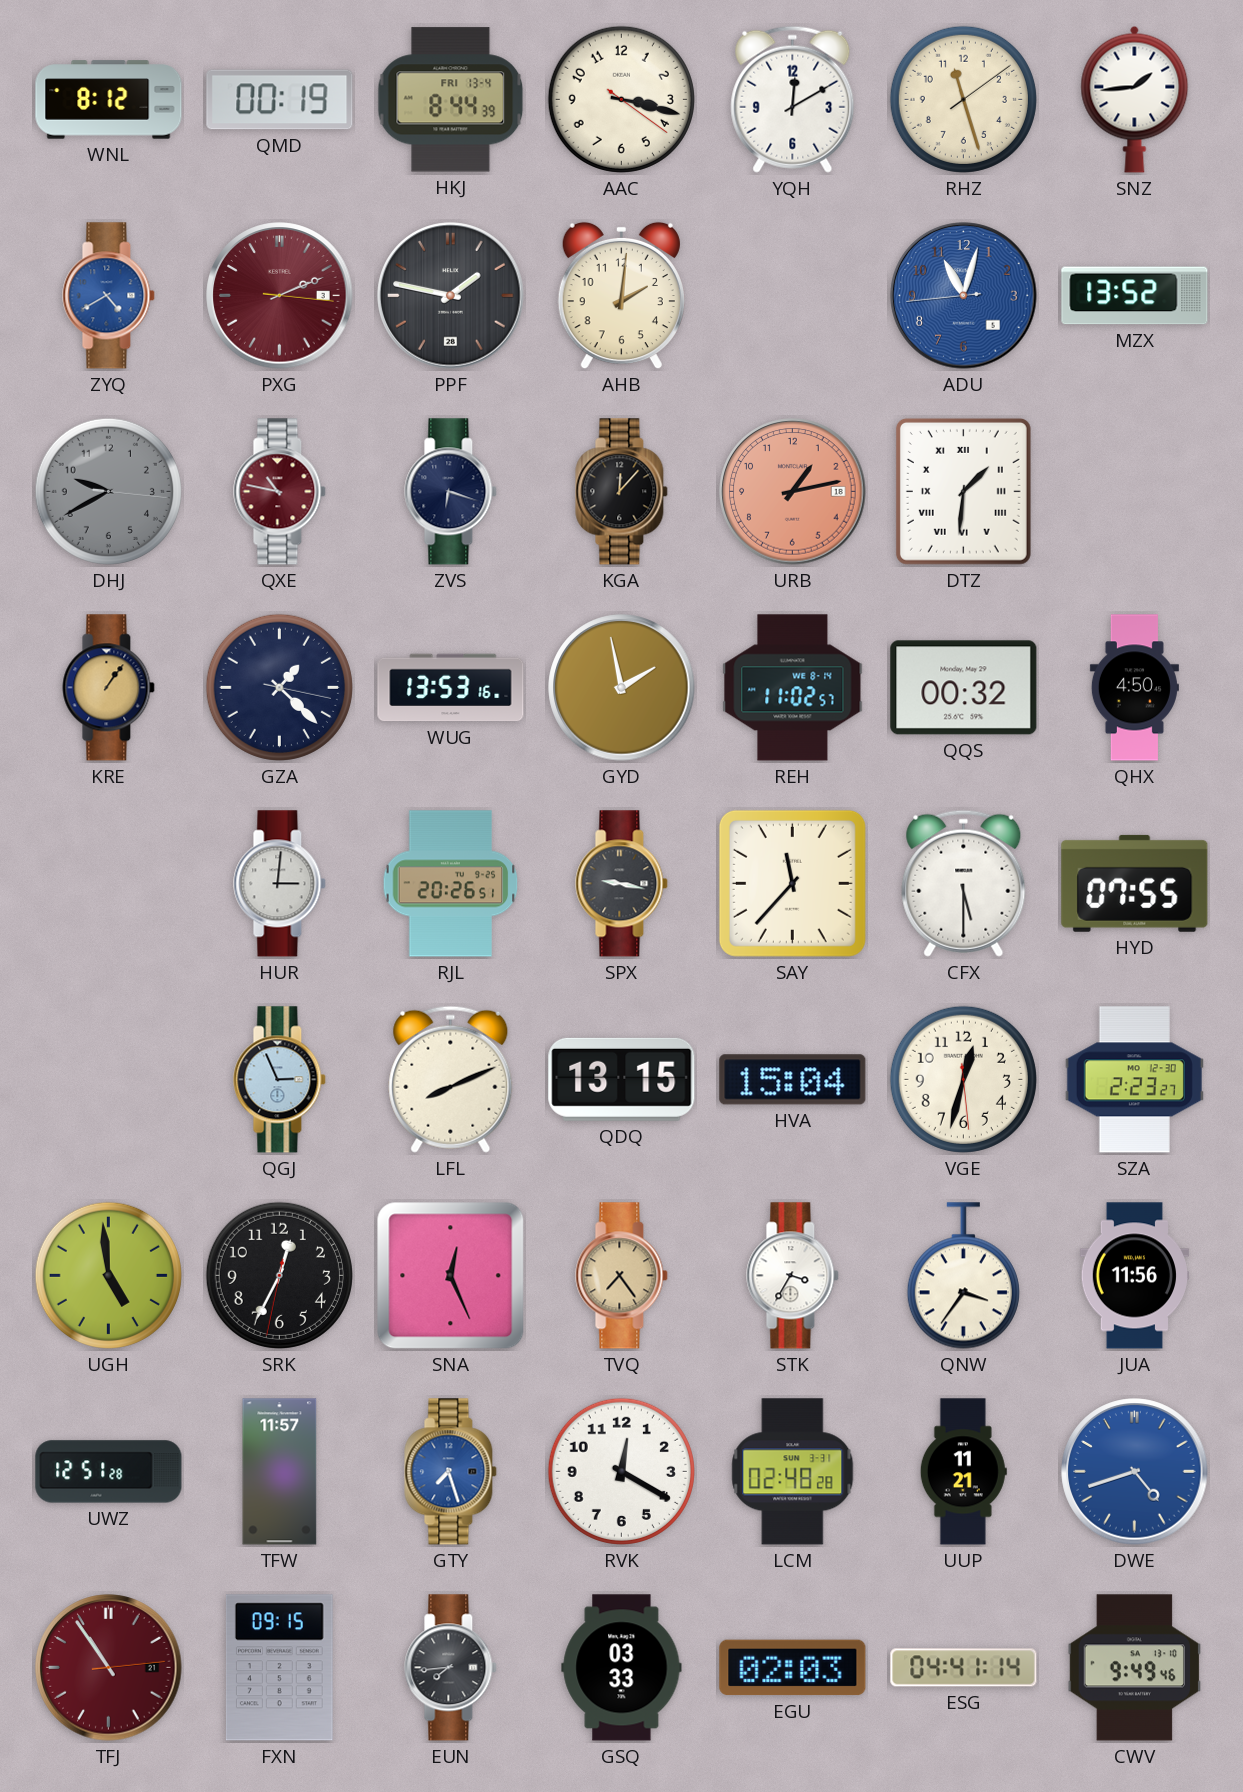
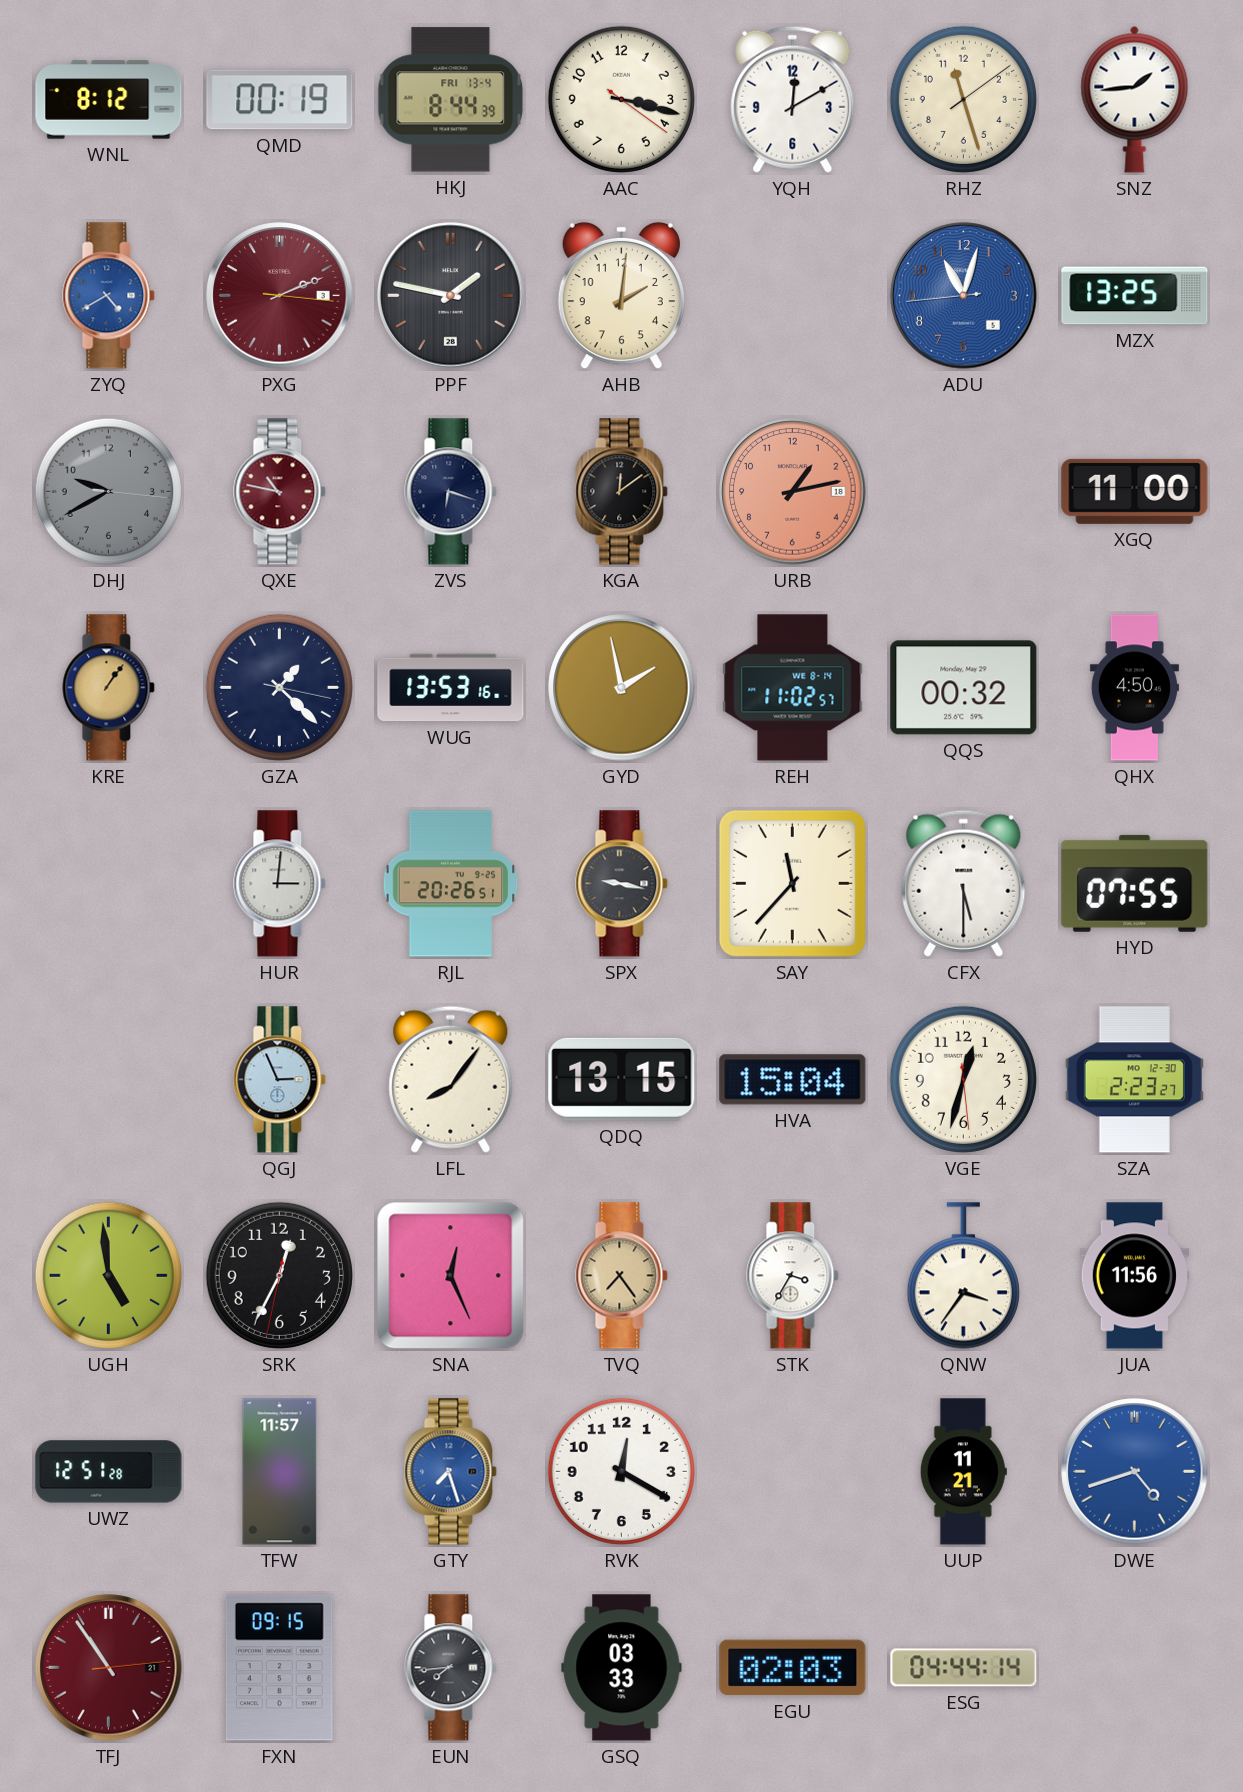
MZX: 13:52 -> 13:25 (1135, 296)
KGA: 12:07 -> 12:09 (622, 492)
DTZ: 1:31 -> none (963, 491)
XGQ: none -> 11:00 (1135, 491)
LFL: 8:11 -> 8:06 (451, 1079)
LCM: 02:48 -> none (793, 1472)
ESG: 04:41 -> 04:44 (964, 1668)
CWV: 9:49 -> none (1135, 1668)
